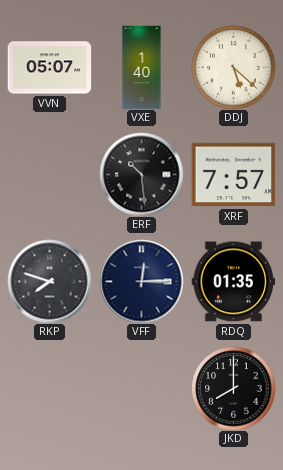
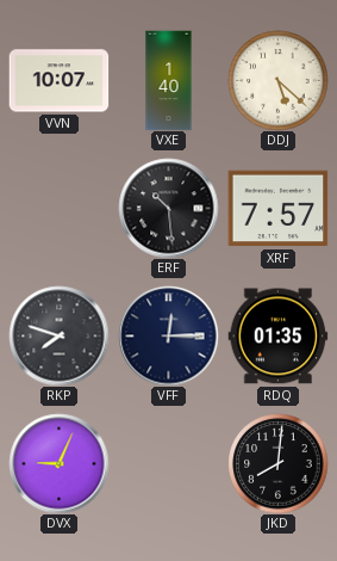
VVN: 05:07 -> 10:07 (58, 81)
DVX: none -> 9:04 (58, 463)
JKD: 8:00 -> 8:01 (277, 463)
